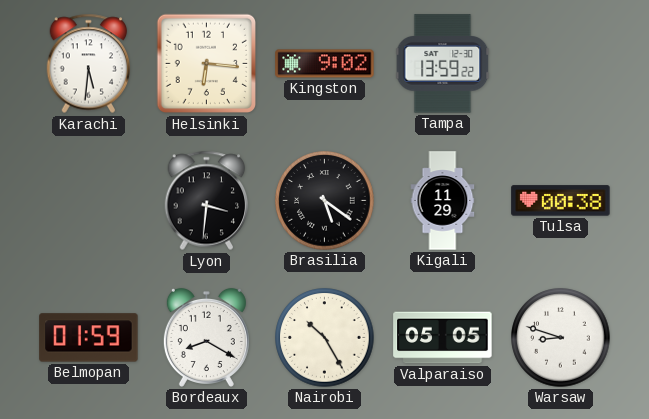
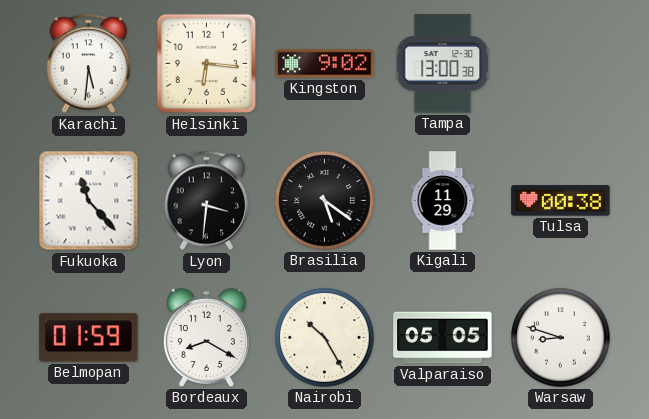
Tampa: 13:59 -> 13:00 (443, 64)
Fukuoka: none -> 11:23 (89, 201)
